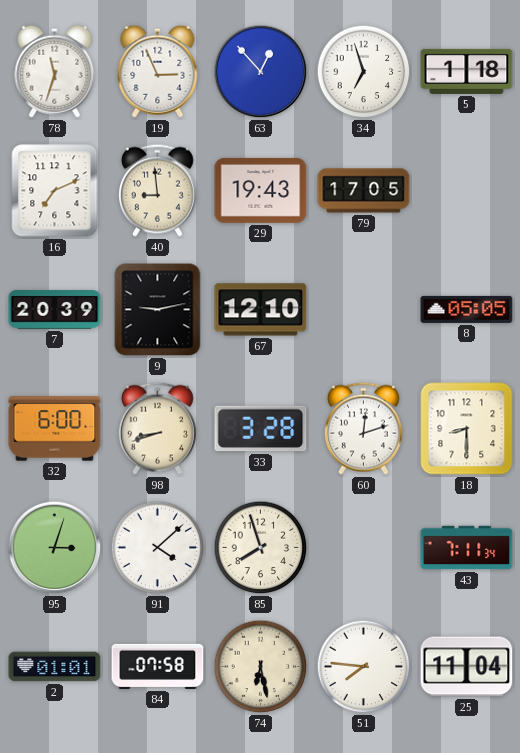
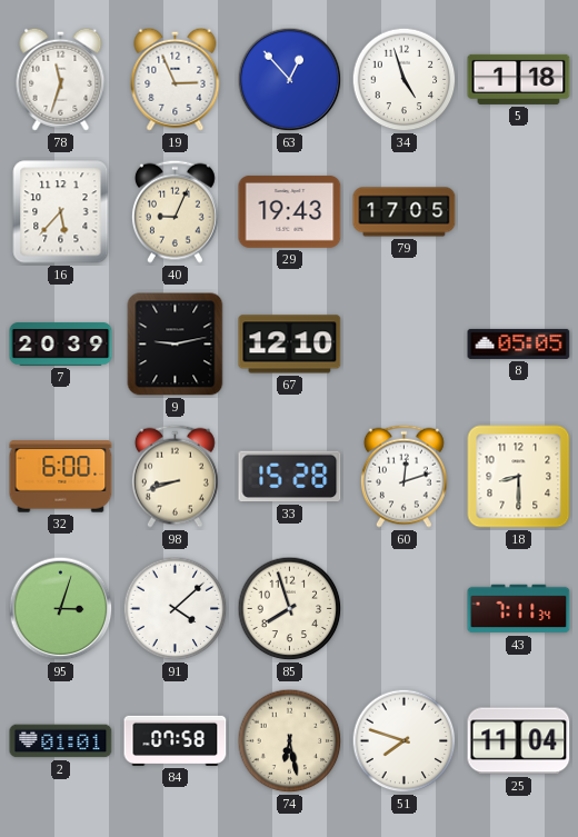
34: 6:57 -> 4:57 (405, 80)
16: 7:11 -> 5:37 (61, 212)
40: 8:59 -> 9:04 (175, 211)
33: 3:28 -> 15:28 (290, 477)
51: 7:46 -> 7:48 (405, 741)
